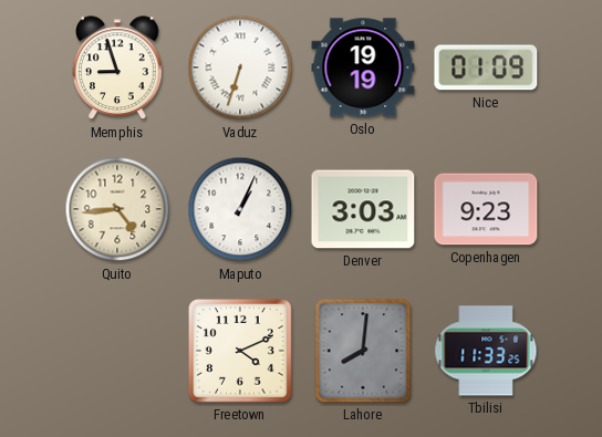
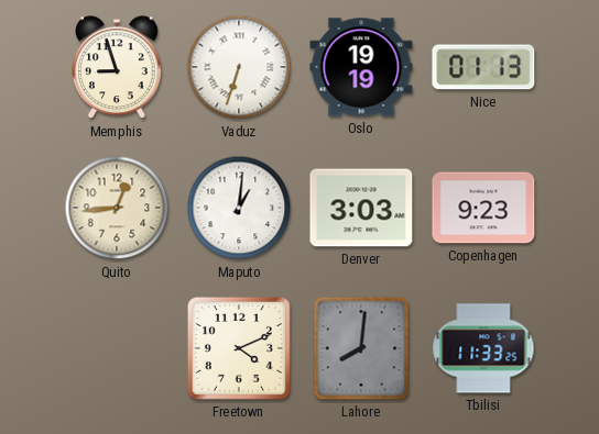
Nice: 01:09 -> 01:13 (483, 67)
Quito: 4:44 -> 12:44 (117, 208)
Maputo: 1:04 -> 1:01 (239, 208)
